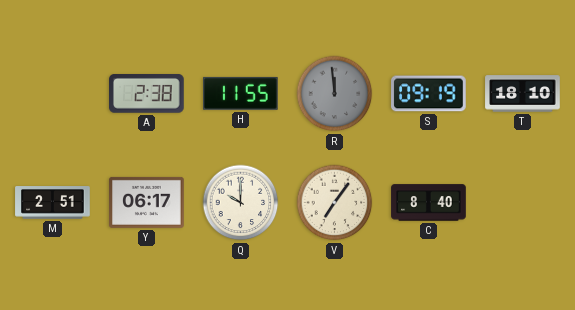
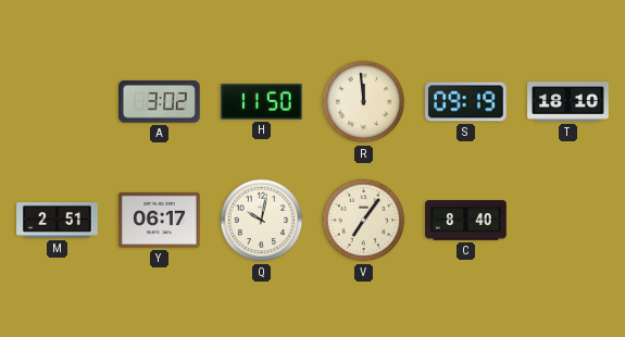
A: 2:38 -> 3:02 (160, 102)
H: 11:55 -> 11:50 (262, 101)
R dial: grey -> cream (364, 102)
Q: 10:00 -> 10:02 (262, 221)
